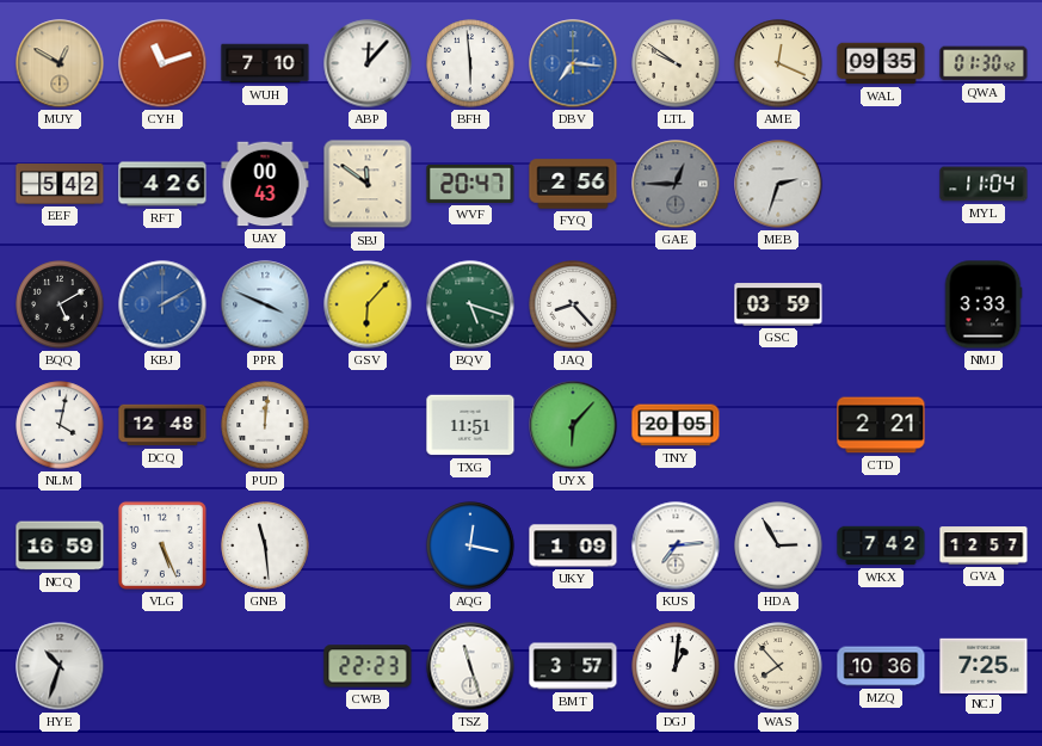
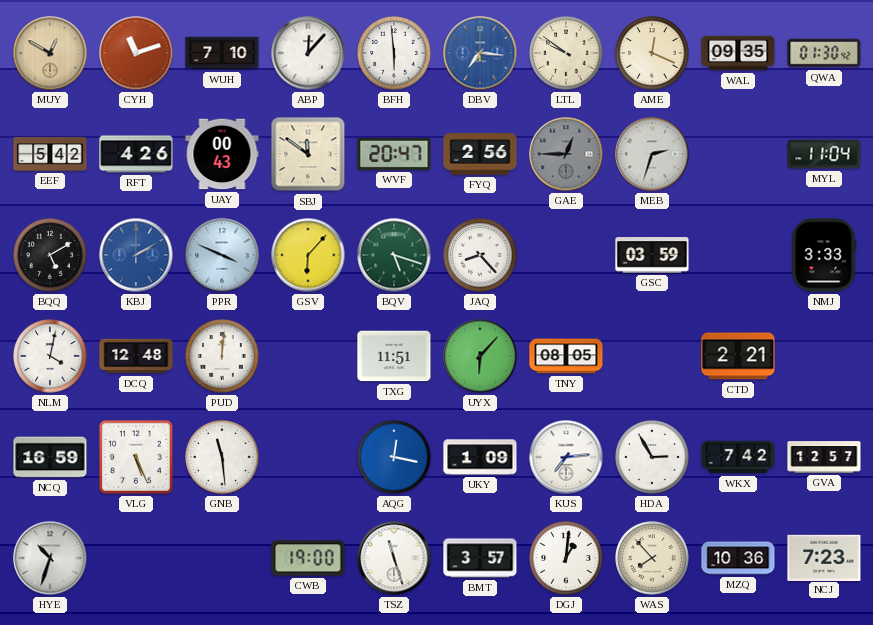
TNY: 20:05 -> 08:05 (566, 356)
CWB: 22:23 -> 19:00 (308, 558)
NCJ: 7:25 -> 7:23 (824, 557)
